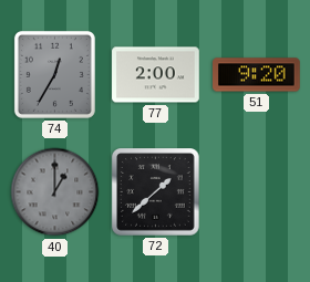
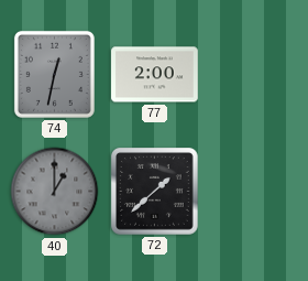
74: 12:35 -> 12:32 (54, 74)
51: 9:20 -> none (257, 75)
